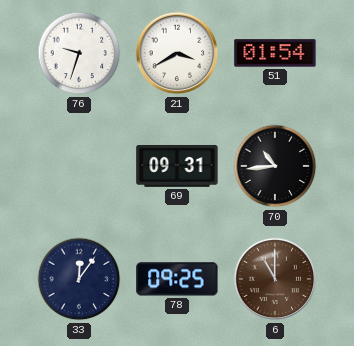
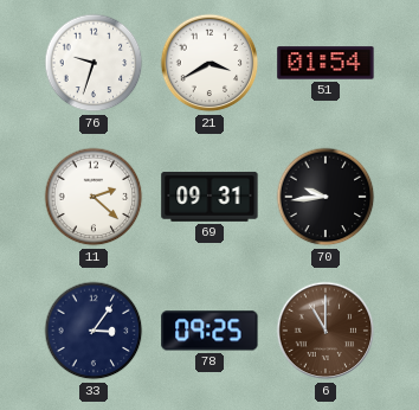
11: none -> 2:22 (94, 197)
70: 10:44 -> 9:44 (325, 197)
33: 12:06 -> 3:06 (94, 331)
